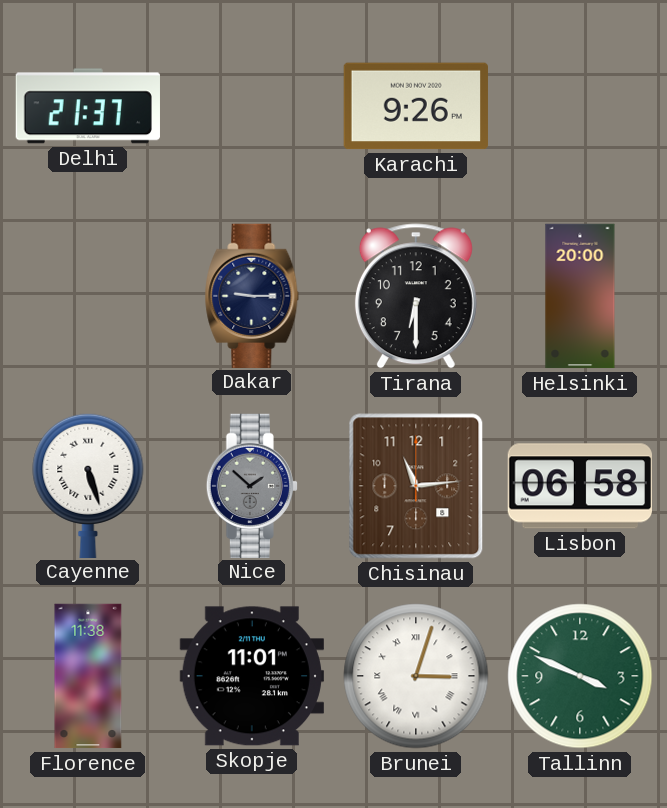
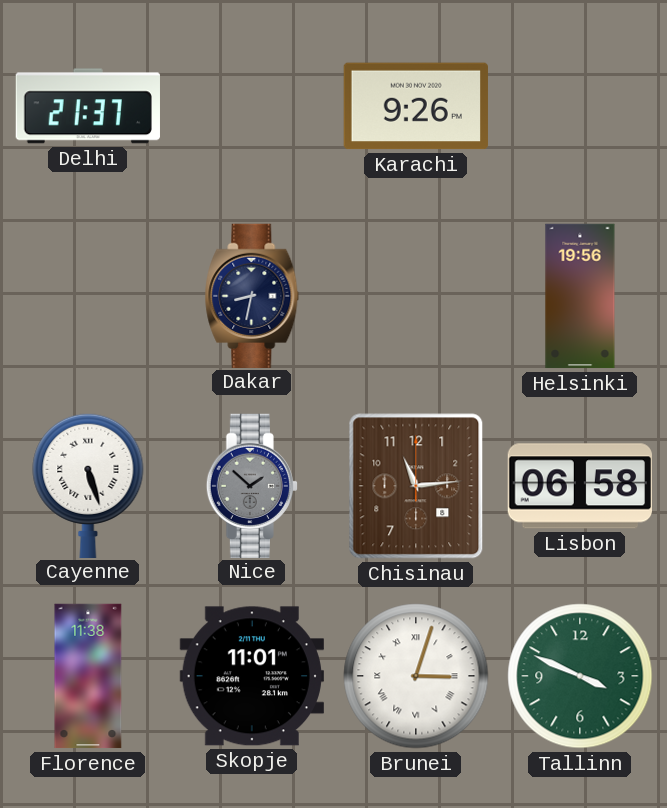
Dakar: 9:15 -> 8:32 (252, 295)
Tirana: 6:30 -> none (416, 296)
Helsinki: 20:00 -> 19:56 (580, 296)
